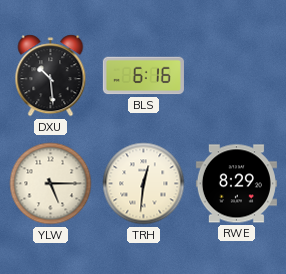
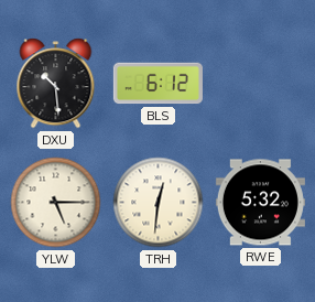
BLS: 6:16 -> 6:12 (157, 84)
RWE: 8:29 -> 5:32 (260, 203)
